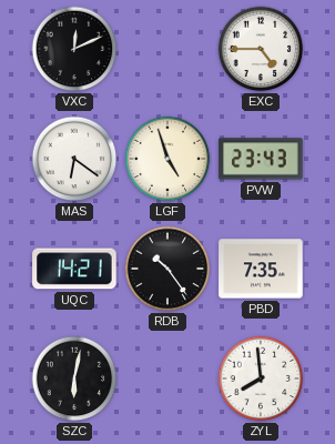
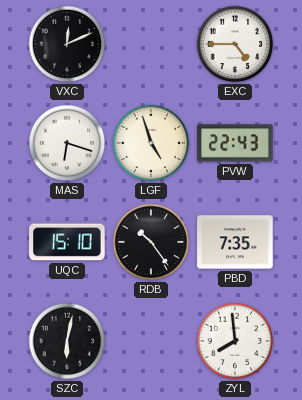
MAS: 6:21 -> 6:18 (67, 143)
PVW: 23:43 -> 22:43 (235, 143)
UQC: 14:21 -> 15:10 (67, 242)
